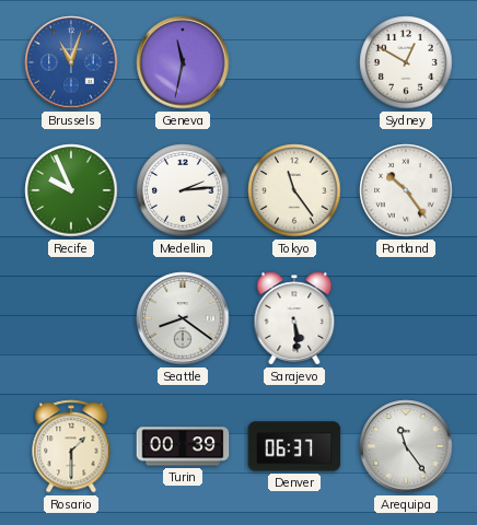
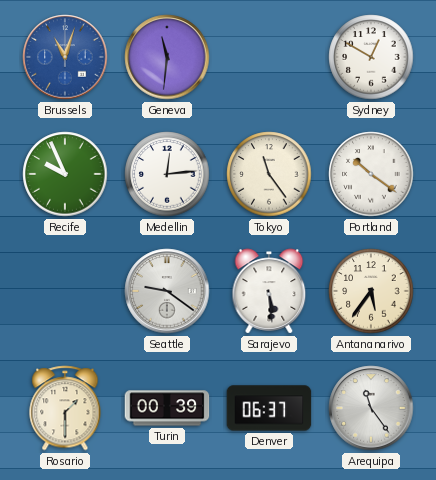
Geneva: 11:32 -> 11:31 (167, 57)
Medellin: 2:14 -> 12:14 (167, 174)
Portland: 10:24 -> 10:21 (371, 174)
Seattle: 8:21 -> 9:21 (167, 291)
Antananarivo: none -> 5:36 (371, 291)
